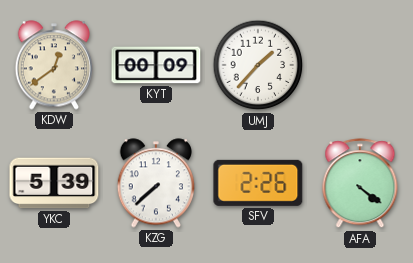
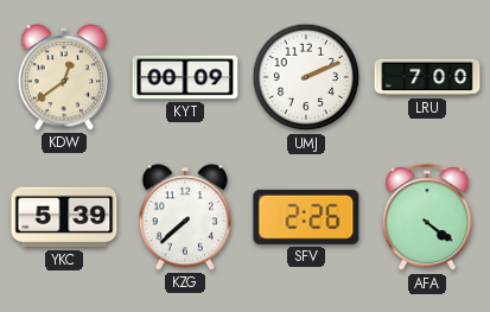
UMJ: 1:37 -> 2:11 (306, 77)
LRU: none -> 7:00 (427, 77)
